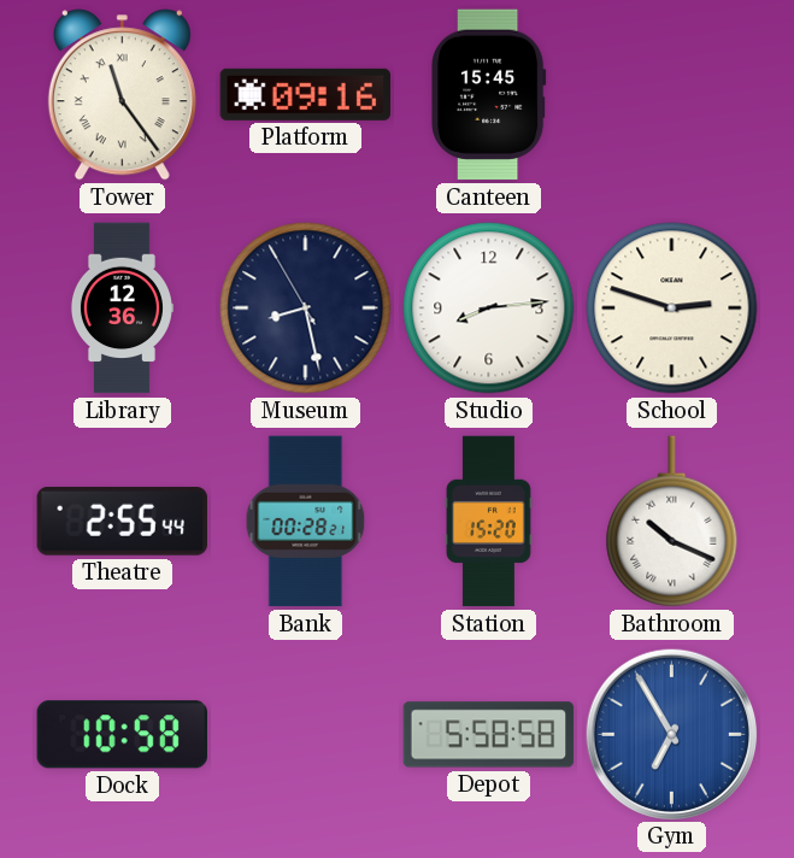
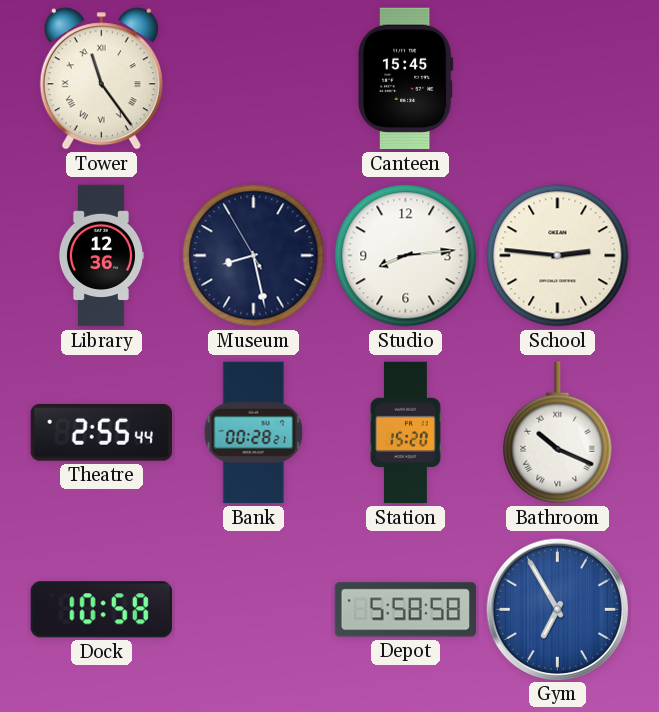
Platform: 09:16 -> none (305, 94)
School: 2:48 -> 2:46 (558, 256)
